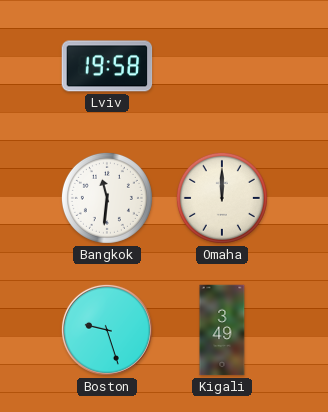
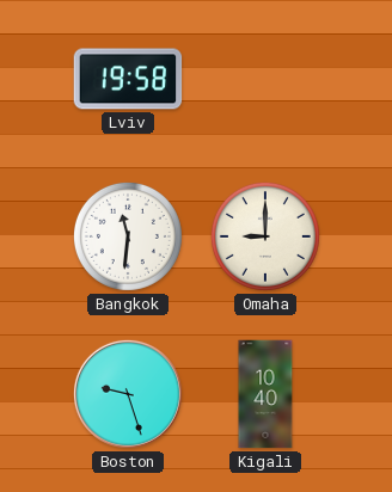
Omaha: 12:00 -> 9:00 (265, 236)
Kigali: 3:49 -> 10:40 (265, 394)
